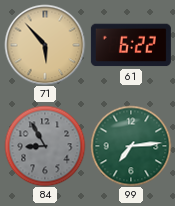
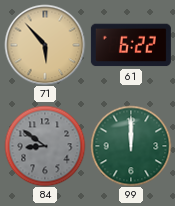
84: 8:55 -> 8:51 (45, 146)
99: 7:14 -> 12:00 (131, 146)
